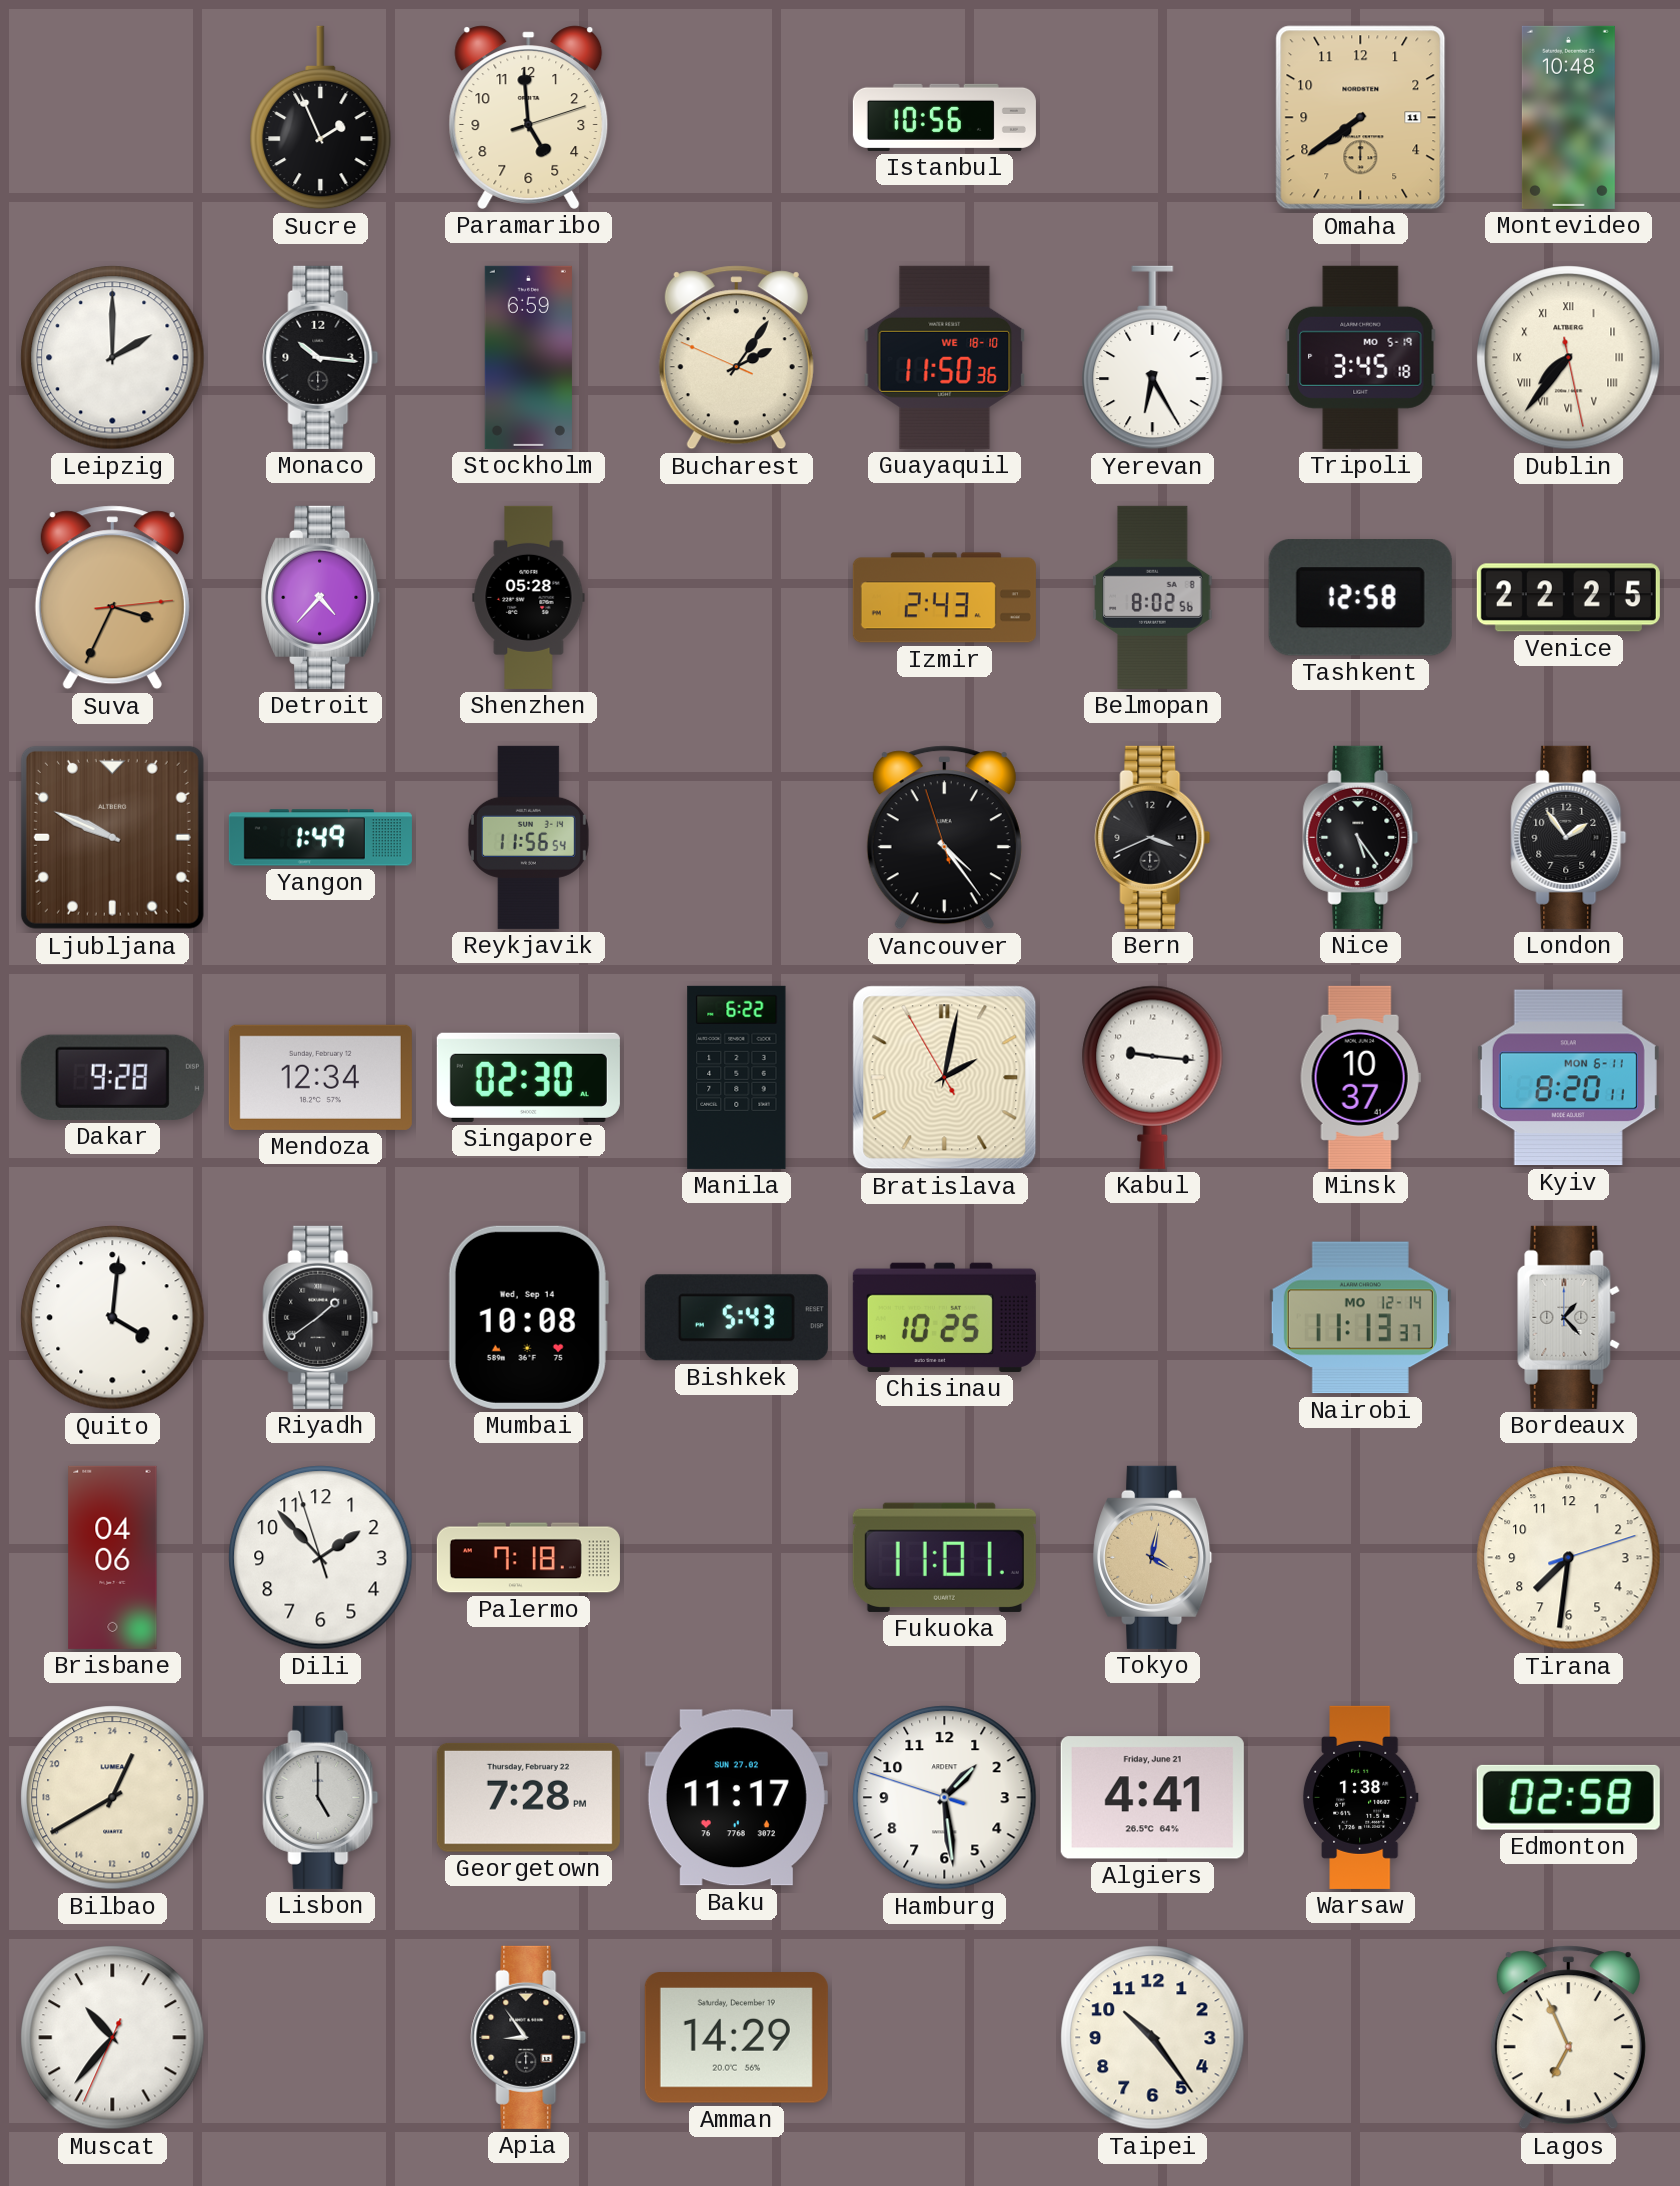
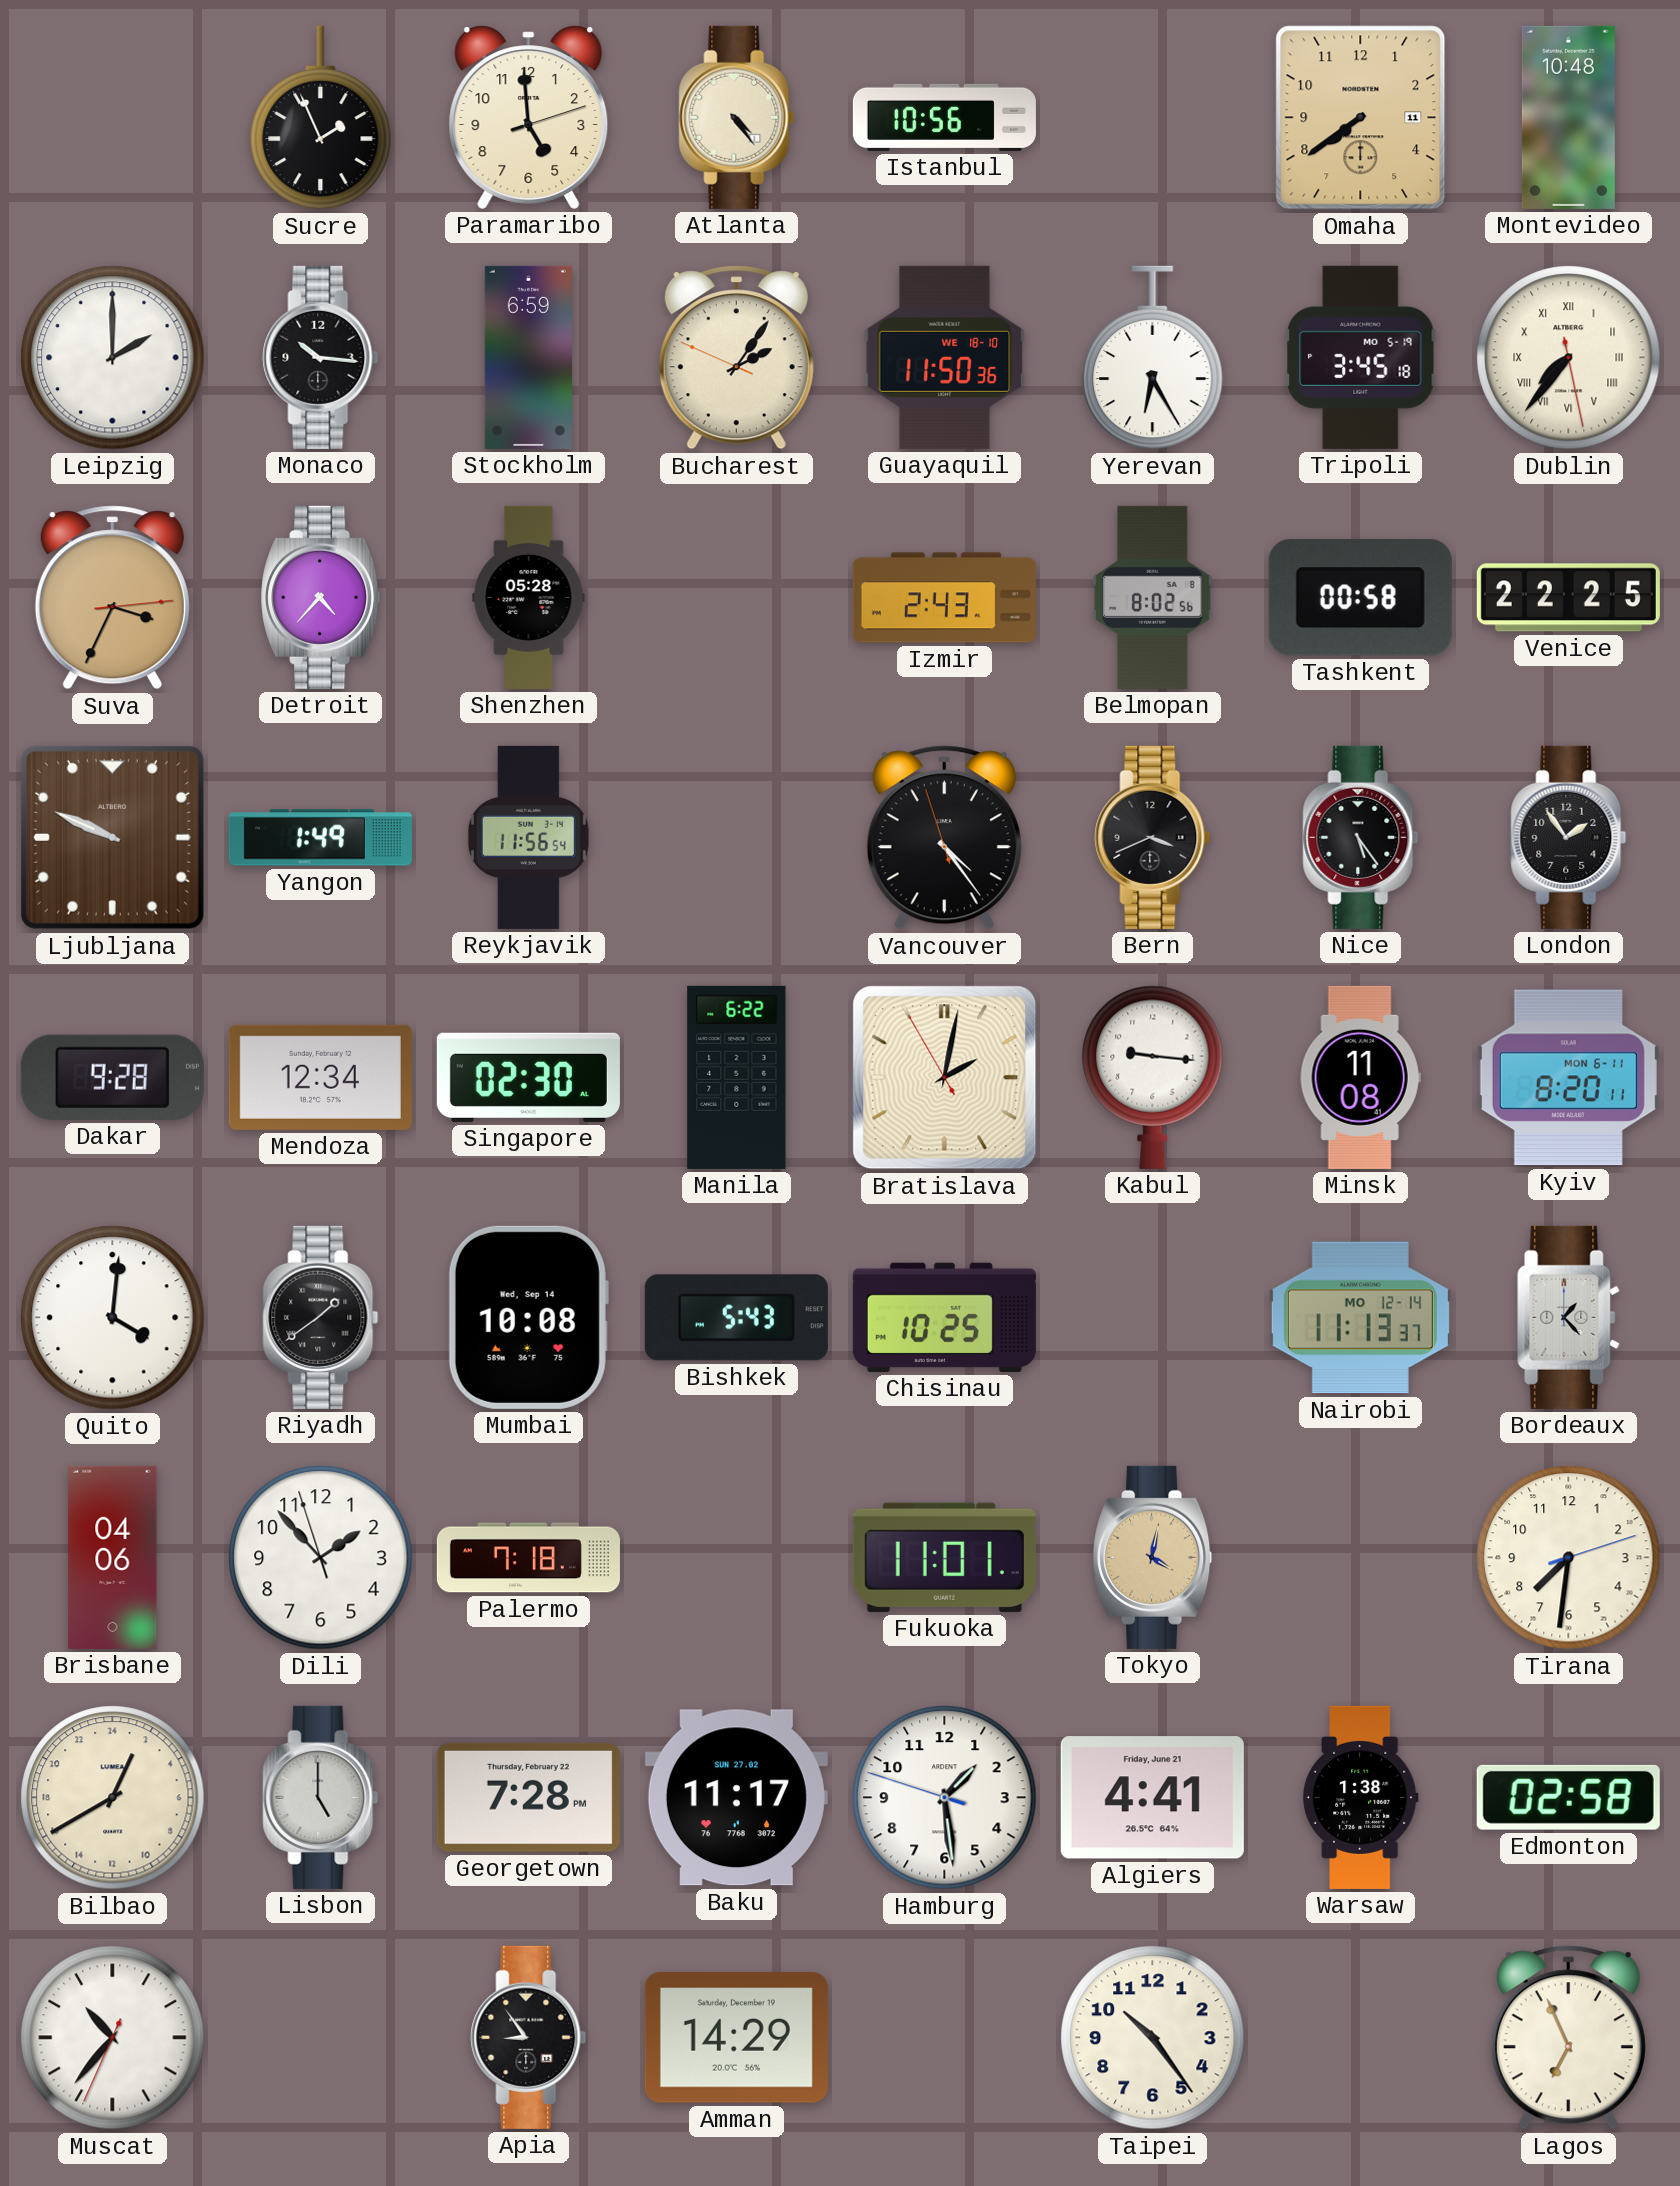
Atlanta: none -> 4:24 (737, 117)
Tashkent: 12:58 -> 00:58 (1360, 598)
Minsk: 10:37 -> 11:08 (1360, 1077)
